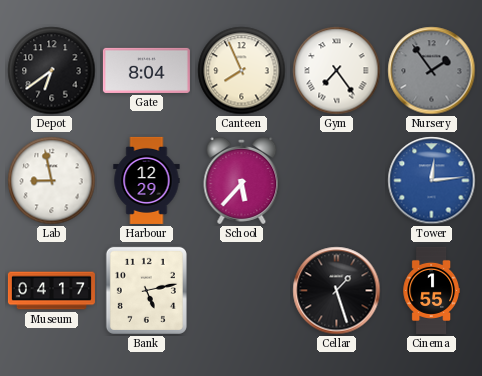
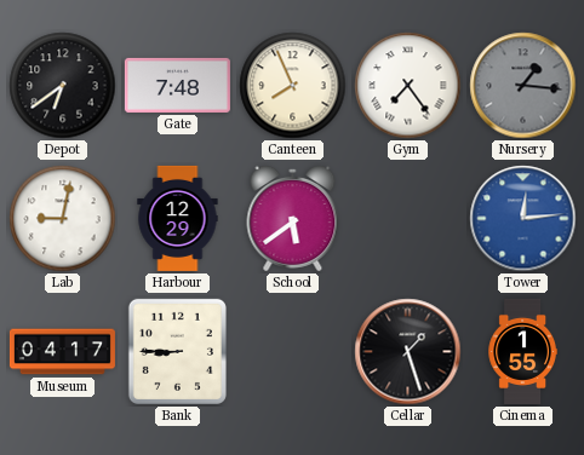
Gate: 8:04 -> 7:48 (177, 85)
Nursery: 1:54 -> 1:16 (523, 86)
Lab: 8:58 -> 9:02 (63, 219)
School: 5:37 -> 5:39 (293, 218)
Bank: 5:13 -> 8:45 (177, 351)
